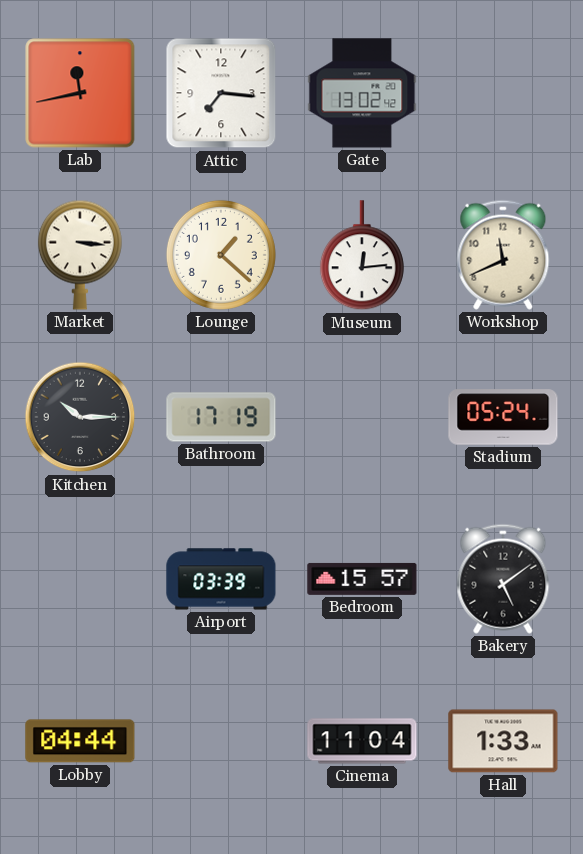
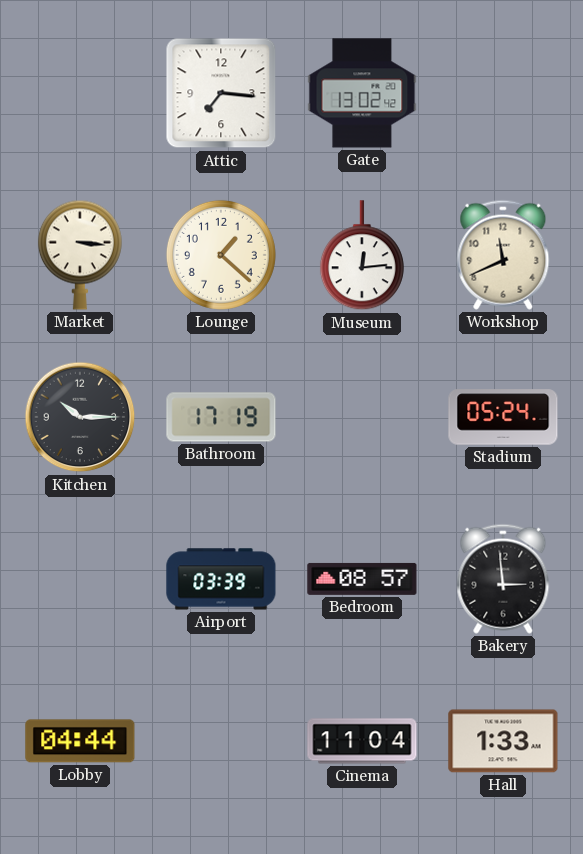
Lab: 11:43 -> none (80, 93)
Bedroom: 15:57 -> 08:57 (362, 579)
Bakery: 5:09 -> 2:59 (503, 579)
